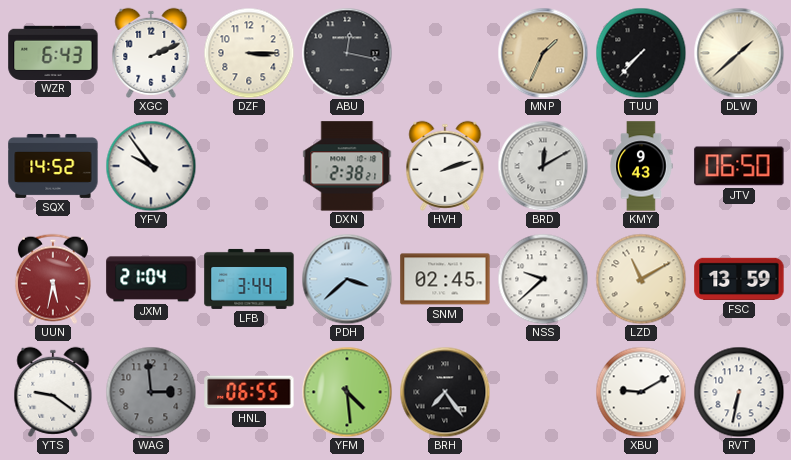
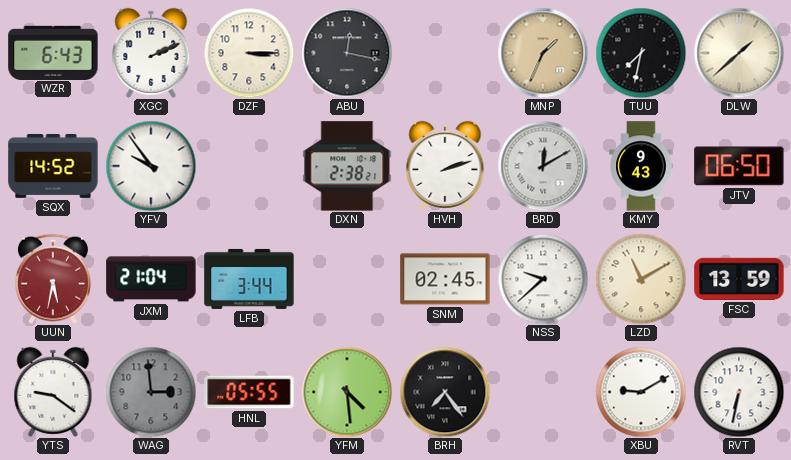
TUU: 7:37 -> 7:32 (641, 53)
PDH: 3:38 -> none (347, 279)
HNL: 06:55 -> 05:55 (249, 392)
